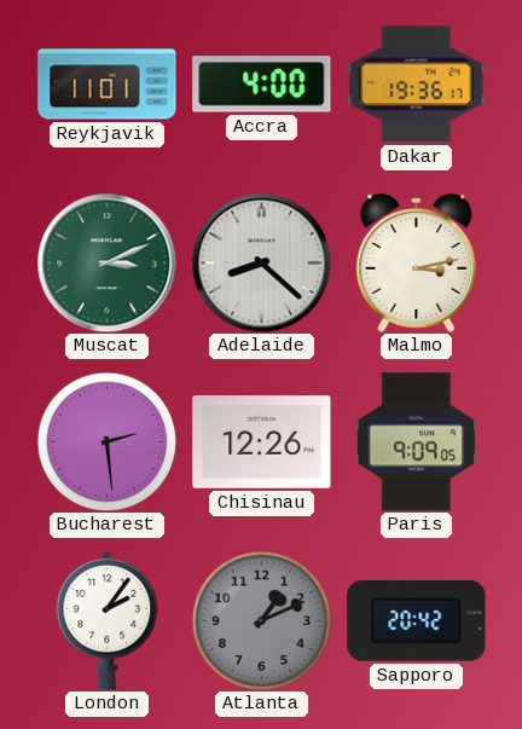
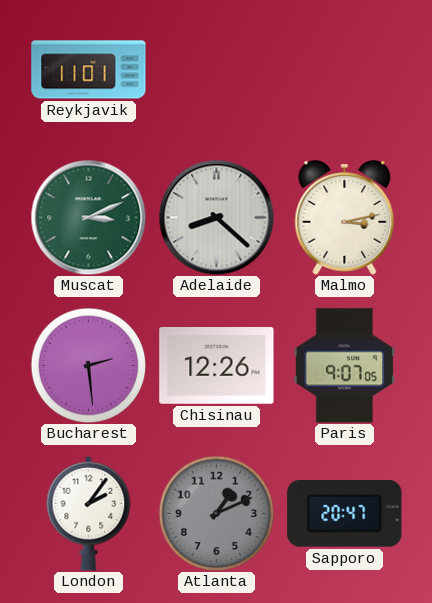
Accra: 4:00 -> none (262, 85)
Dakar: 19:36 -> none (417, 85)
Paris: 9:09 -> 9:07 (344, 366)
Sapporo: 20:42 -> 20:47 (345, 514)
